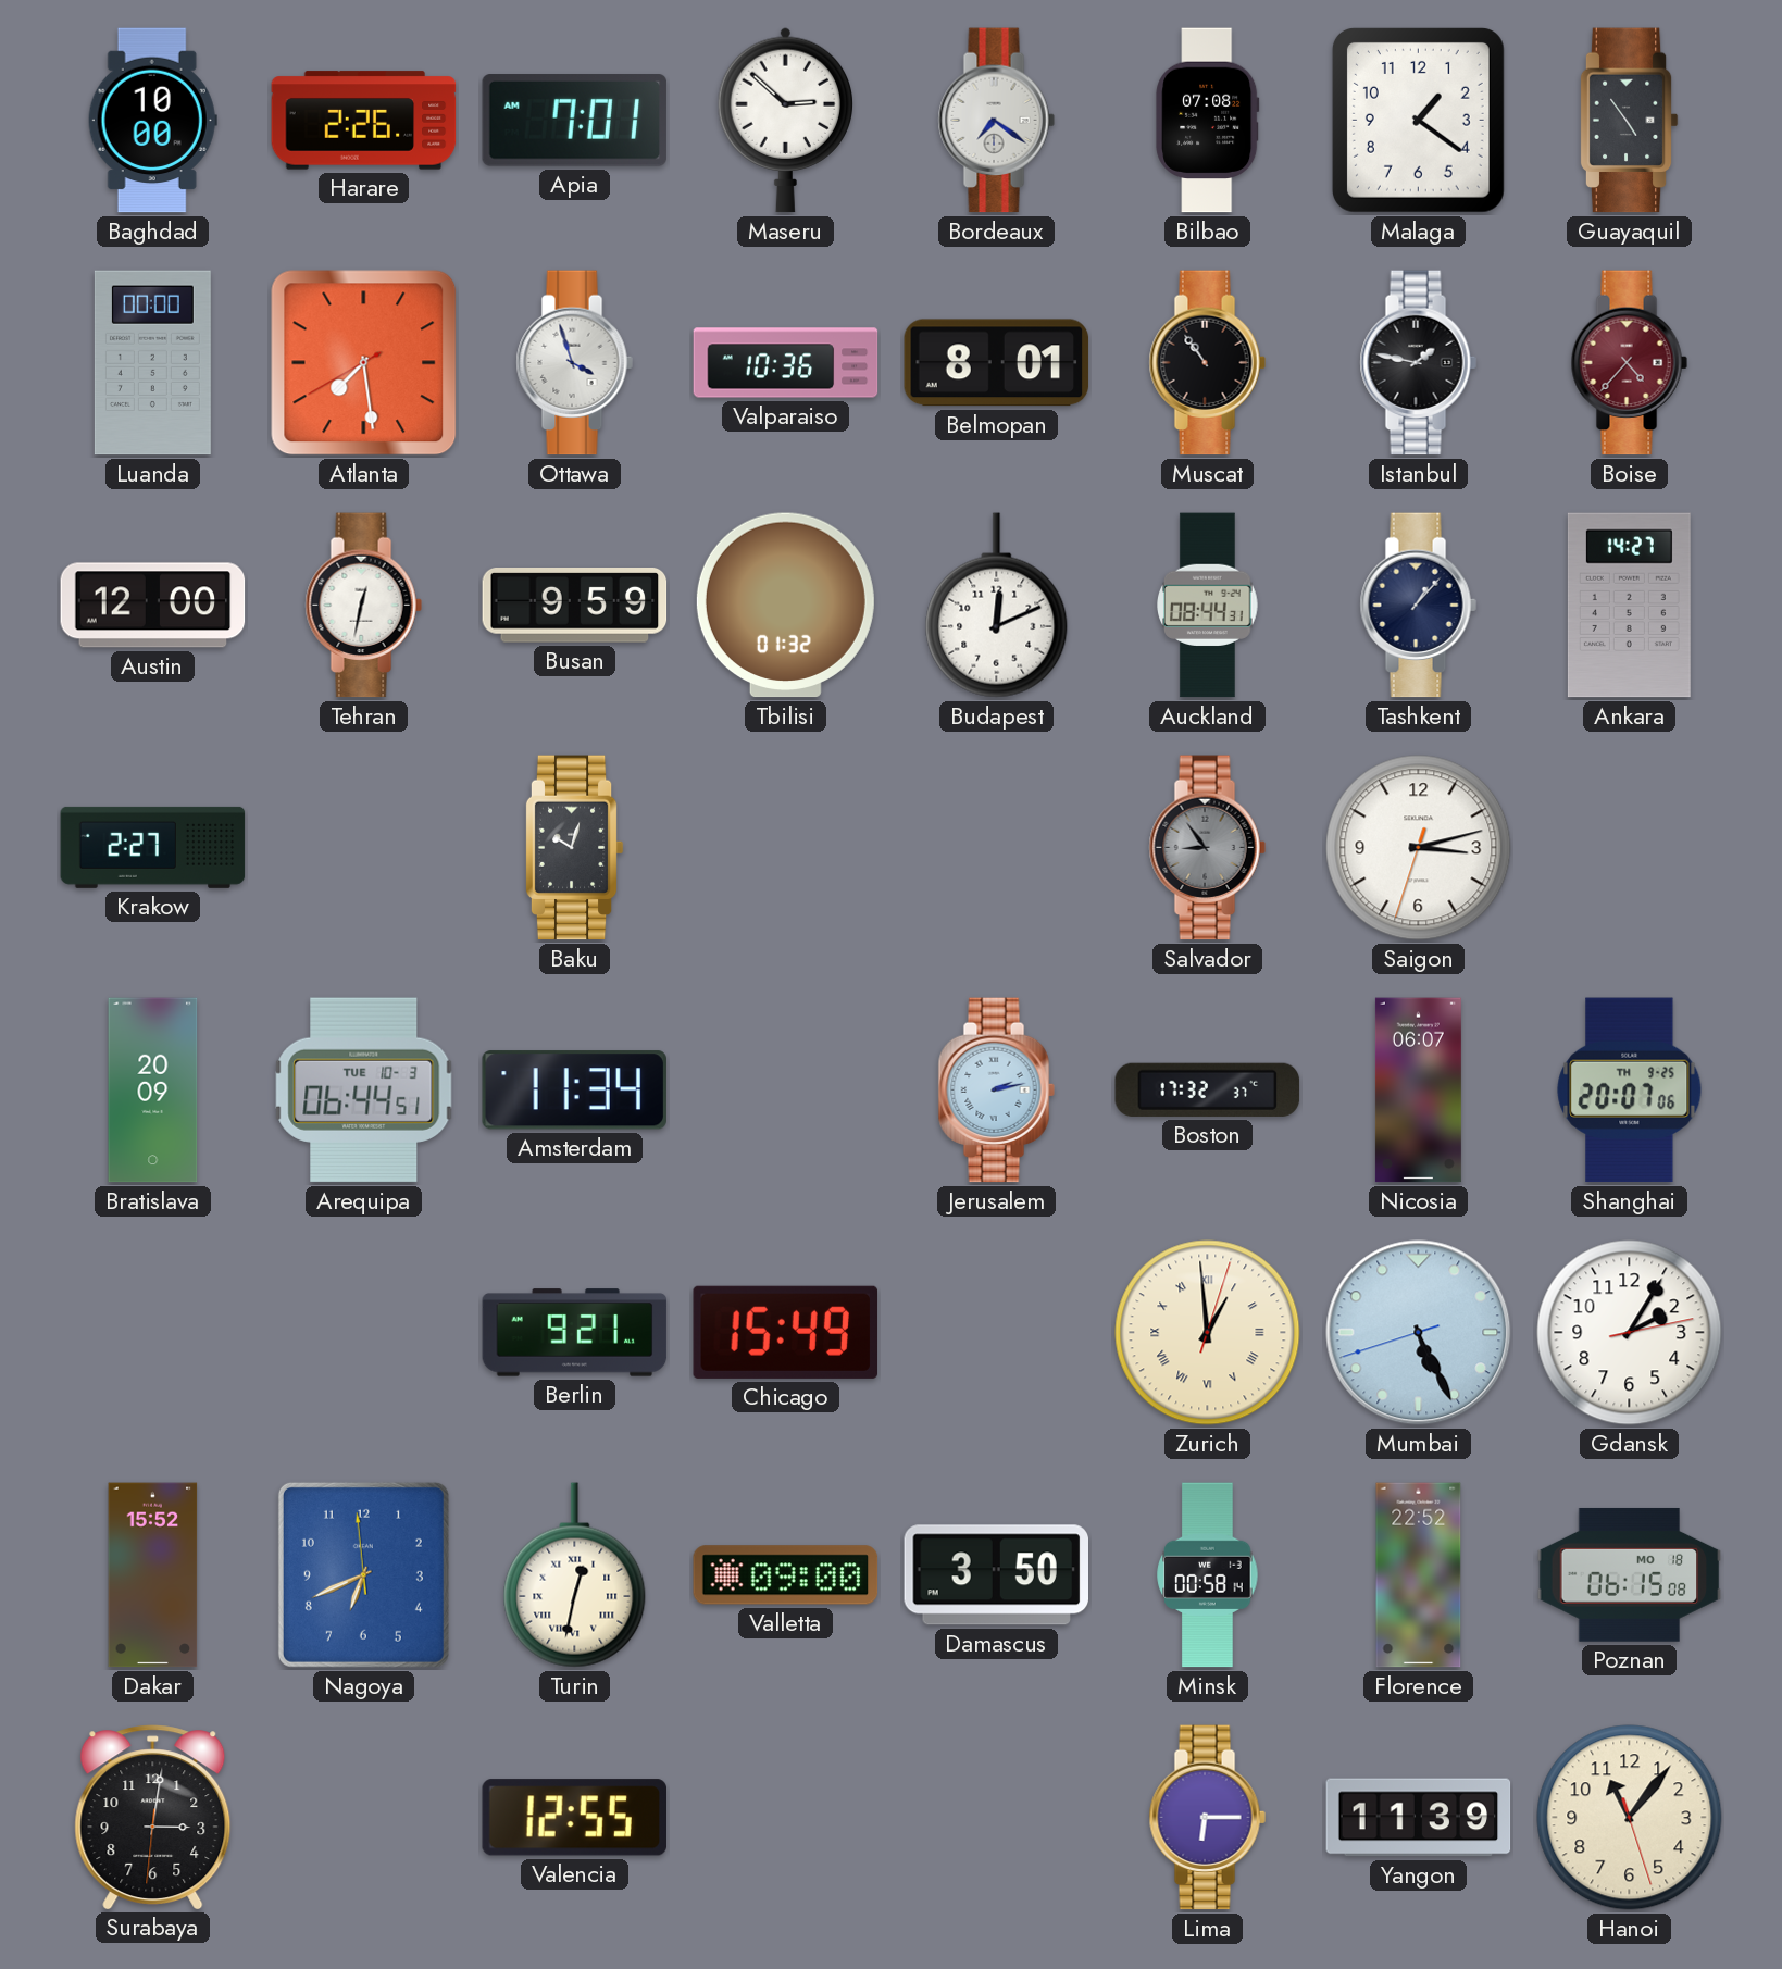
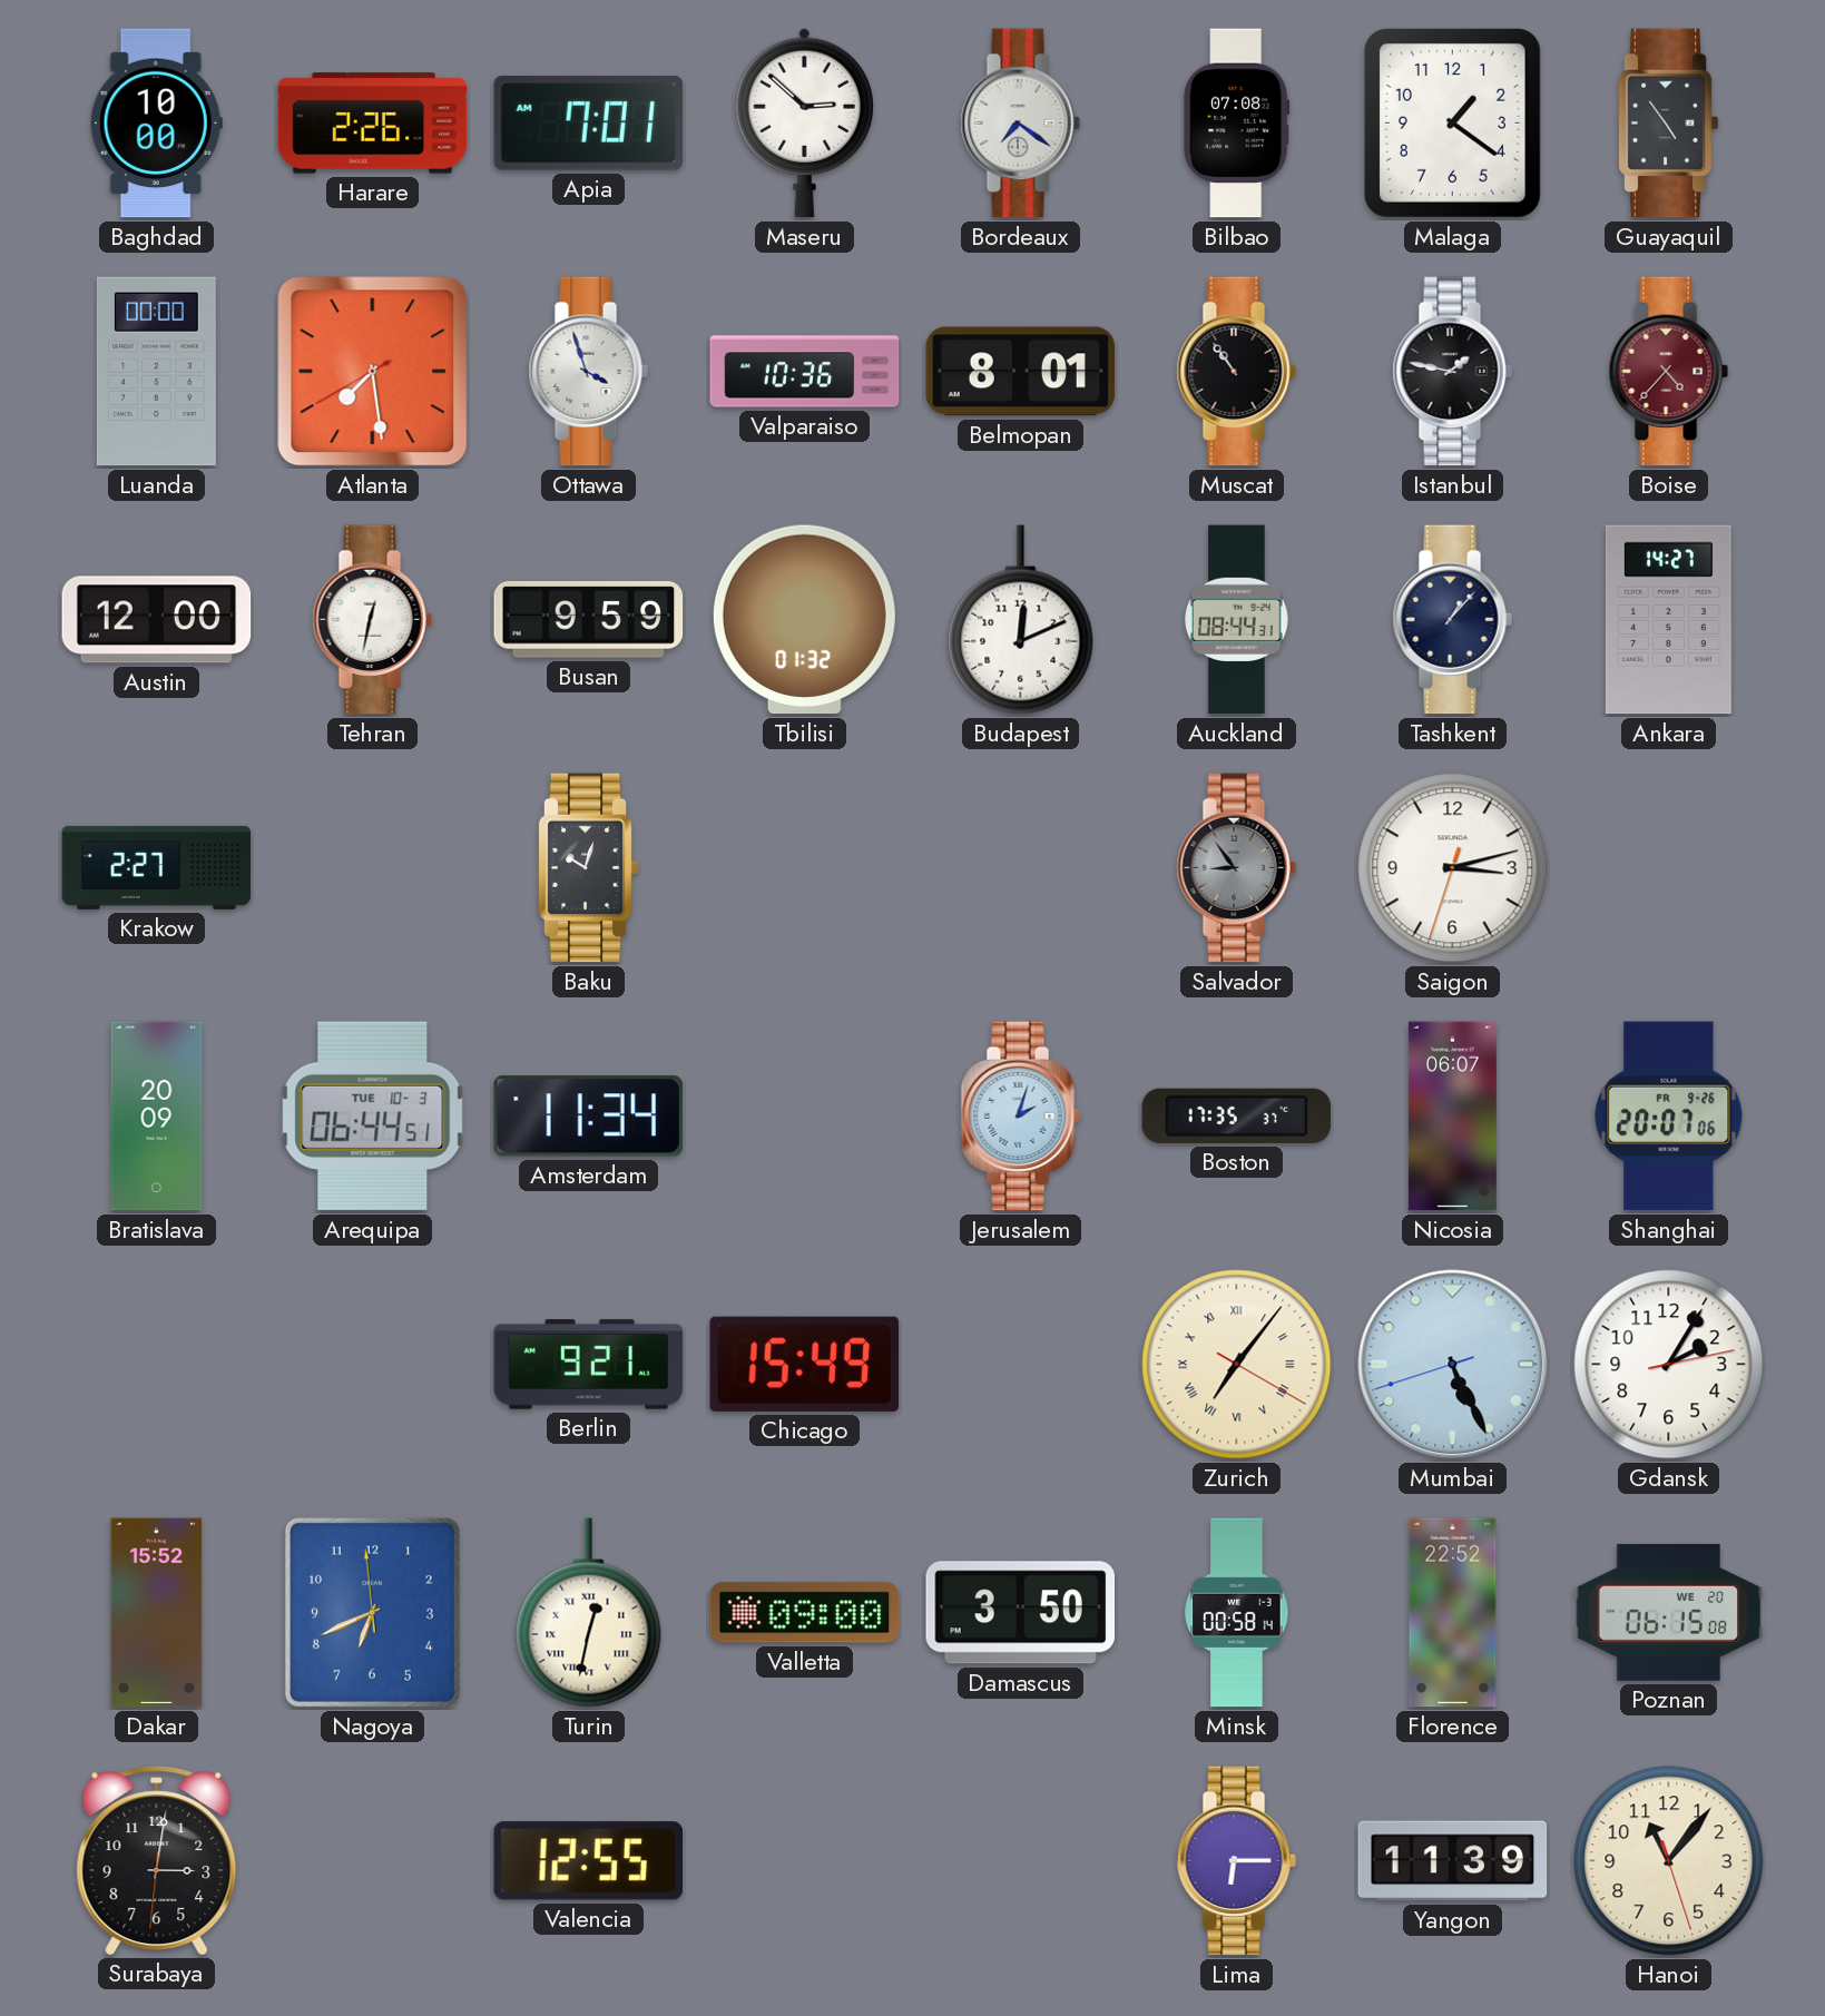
Jerusalem: 2:13 -> 2:03 (1020, 1117)
Boston: 17:32 -> 17:35 (1237, 1115)
Shanghai date: TH 9-25 -> FR 9-26 (1669, 1117)
Zurich: 12:59 -> 7:06 (1237, 1365)
Poznan date: MO 18 -> WE 20 (1669, 1612)
